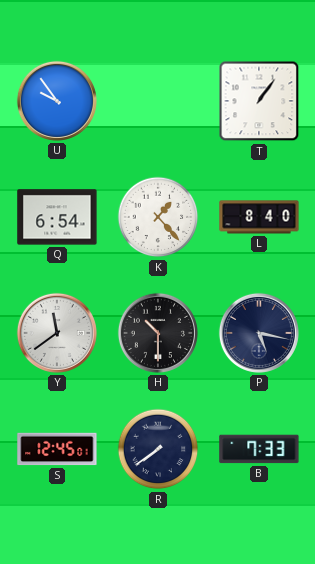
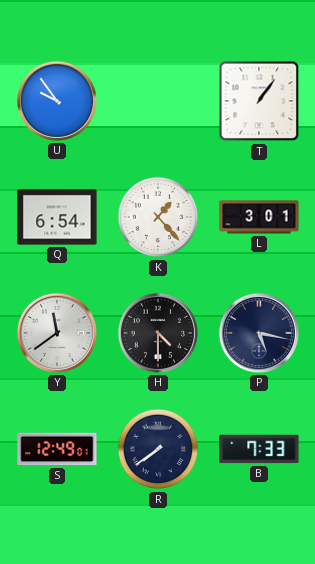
L: 8:40 -> 3:01 (259, 217)
H: 10:30 -> 4:30 (158, 333)
S: 12:45 -> 12:49 (57, 449)
